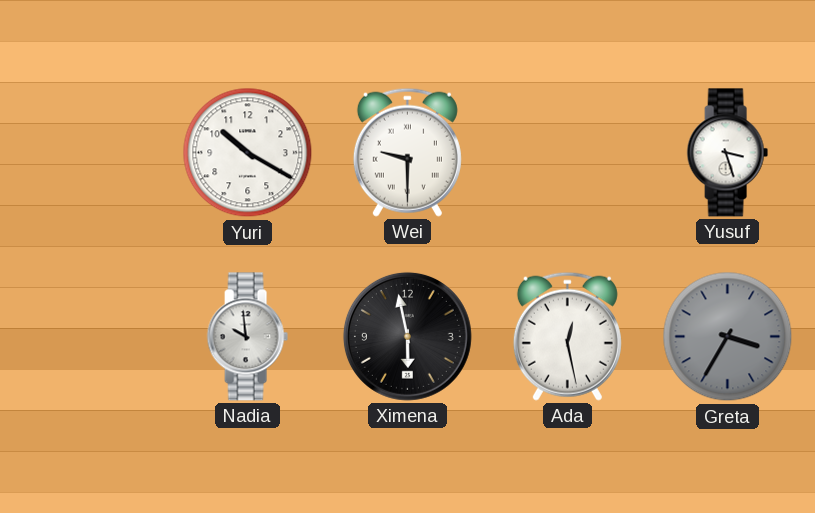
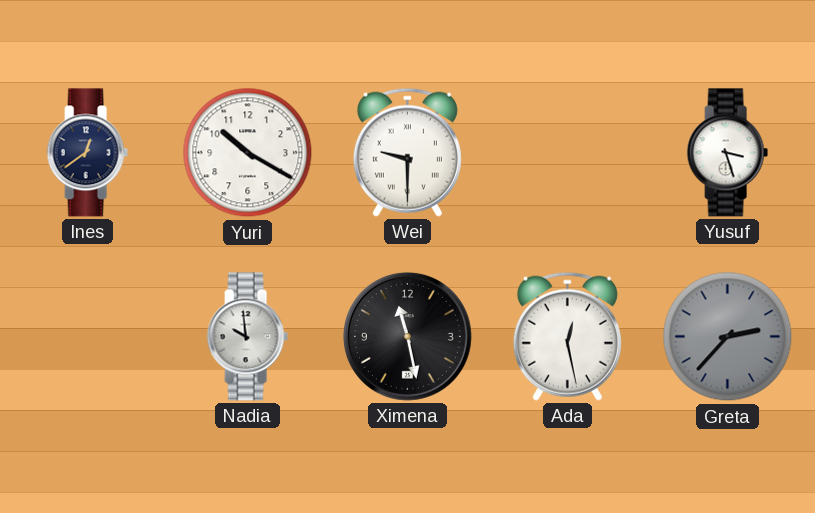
Ines: none -> 12:39 (87, 153)
Ximena: 5:58 -> 11:28 (407, 336)
Greta: 3:35 -> 2:37 (728, 337)
